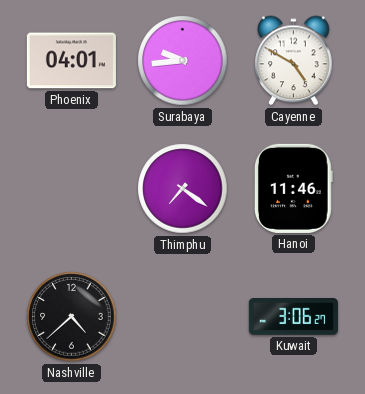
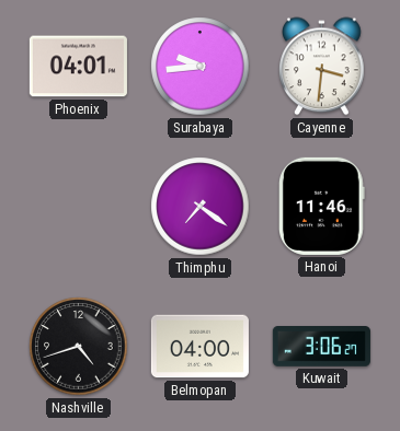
Cayenne: 4:50 -> 3:31 (322, 67)
Nashville: 4:38 -> 4:42 (79, 347)
Belmopan: none -> 04:00 (199, 347)
